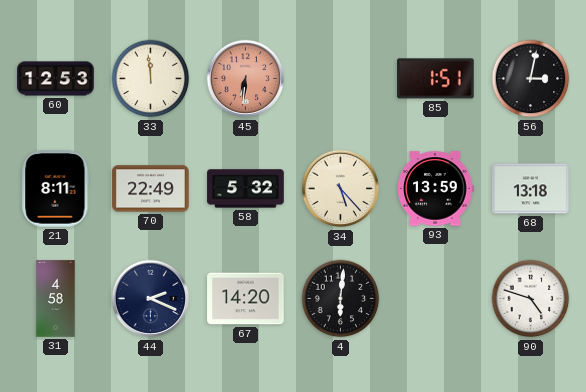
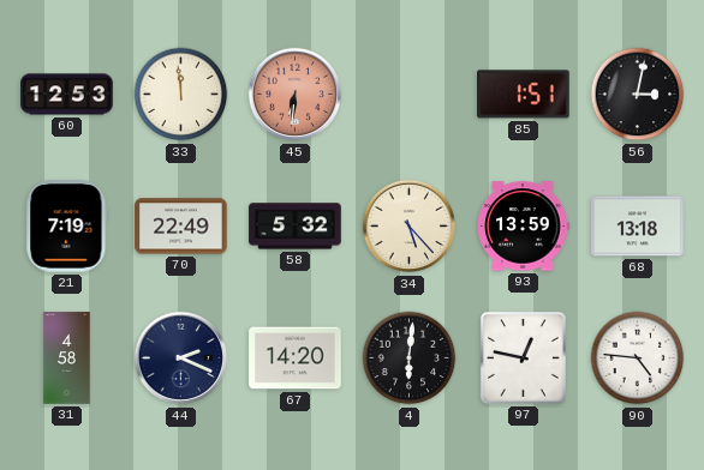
21: 8:11 -> 7:19 (67, 227)
97: none -> 12:47 (523, 357)
90: 4:48 -> 4:46 (638, 358)
